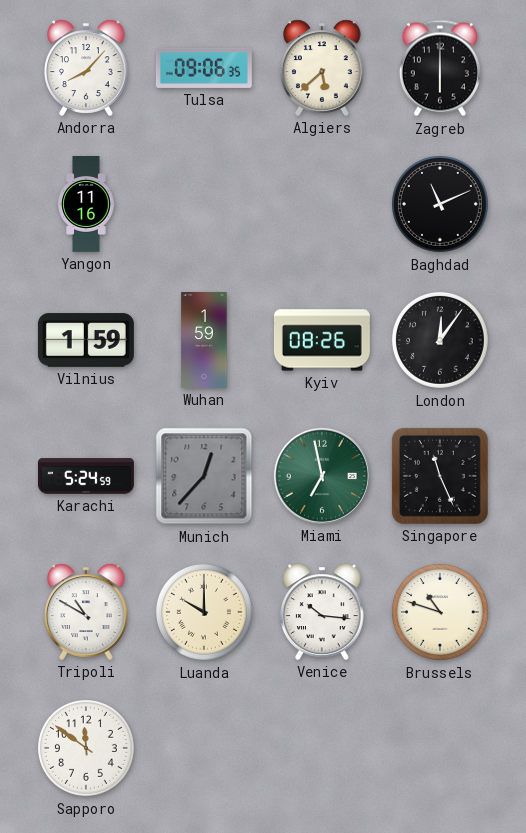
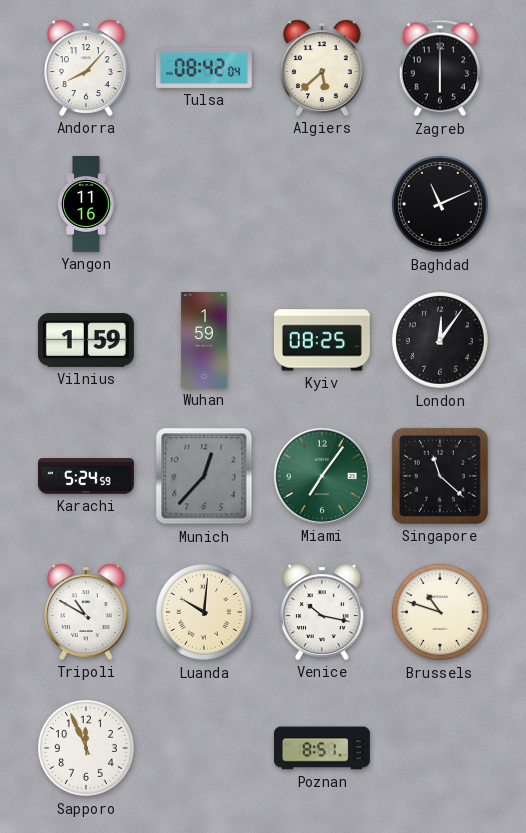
Tulsa: 09:06 -> 08:42 (204, 68)
Kyiv: 08:26 -> 08:25 (322, 340)
Miami: 6:58 -> 7:06 (322, 476)
Singapore: 11:26 -> 11:22 (440, 476)
Luanda: 10:00 -> 10:01 (204, 612)
Venice: 10:16 -> 10:17 (322, 612)
Sapporo: 11:51 -> 11:56 (86, 748)
Poznan: none -> 8:51 (322, 748)
